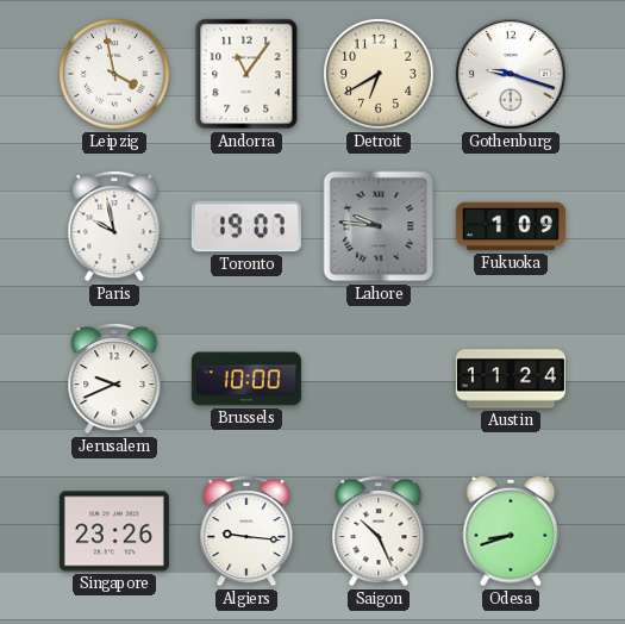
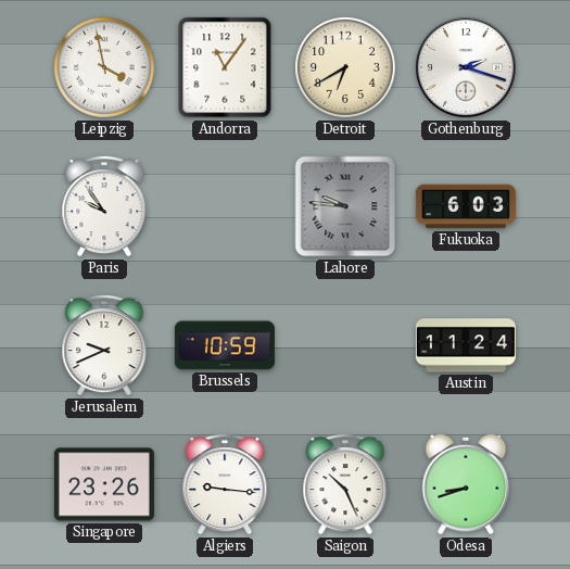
Gothenburg: 9:18 -> 2:18 (466, 67)
Paris: 9:58 -> 9:54 (104, 207)
Toronto: 19:07 -> none (246, 226)
Fukuoka: 1:09 -> 6:03 (466, 206)
Brussels: 10:00 -> 10:59 (225, 345)
